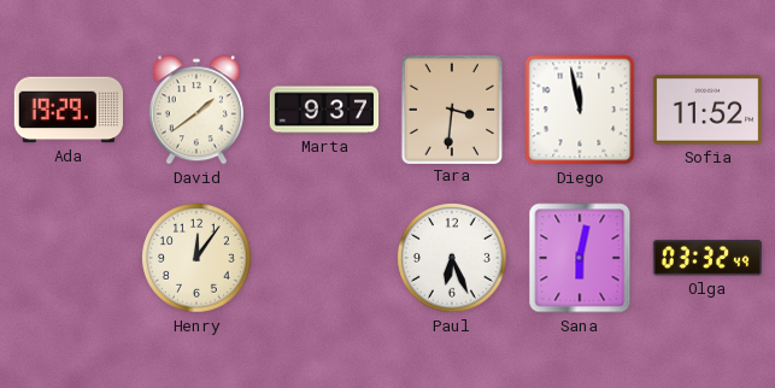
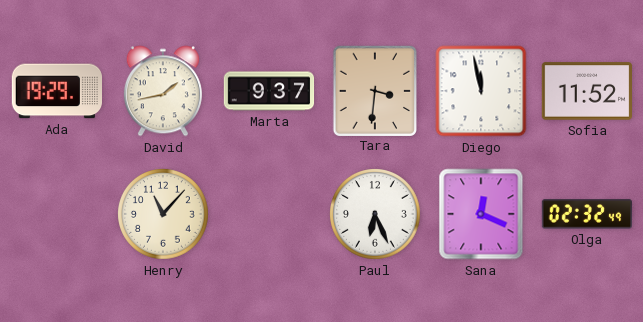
David: 1:39 -> 1:43 (163, 91)
Henry: 12:06 -> 11:07 (164, 215)
Sana: 6:02 -> 12:19 (481, 214)
Olga: 03:32 -> 02:32 (586, 214)
